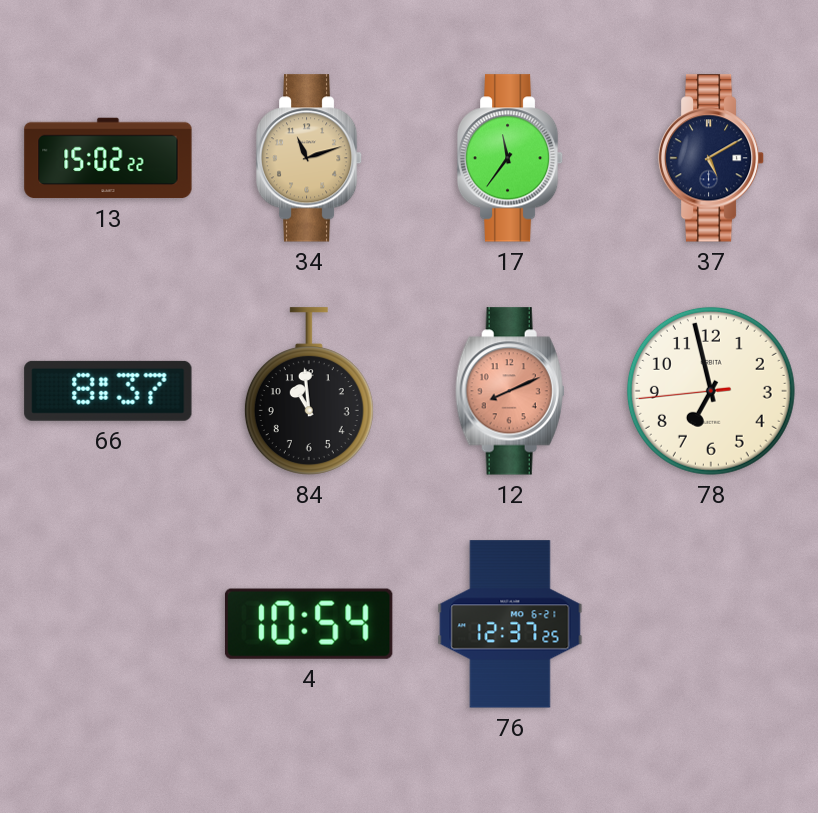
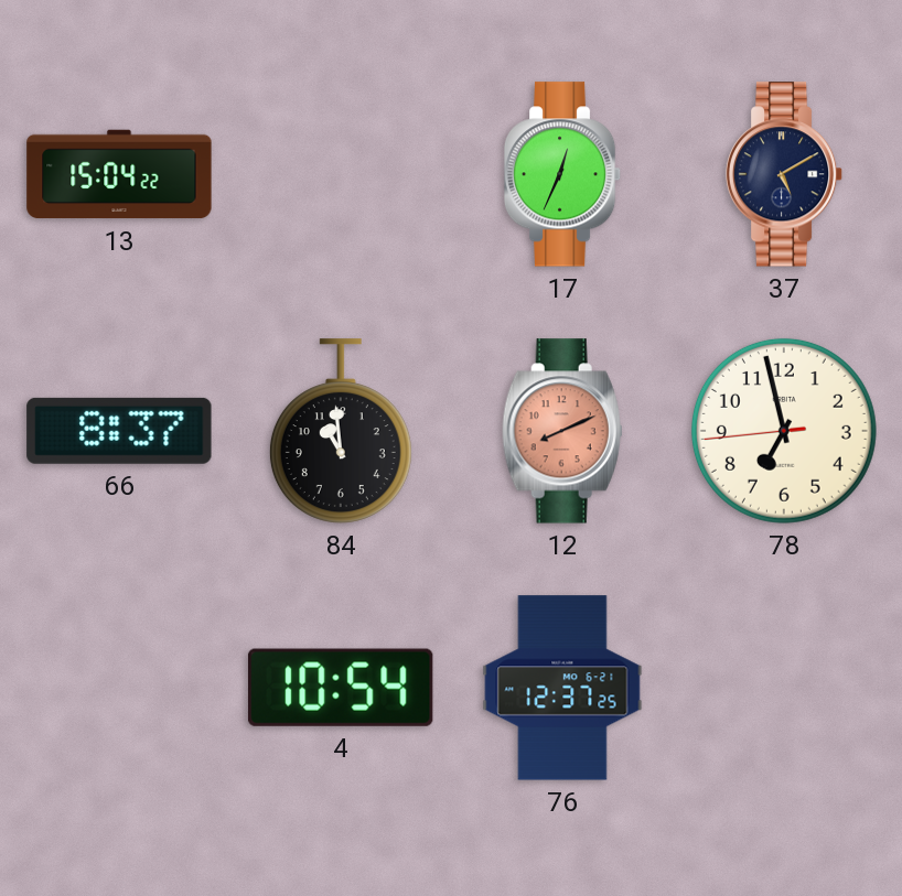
13: 15:02 -> 15:04 (119, 174)
34: 11:12 -> none (309, 158)
17: 11:36 -> 12:34 (562, 174)
